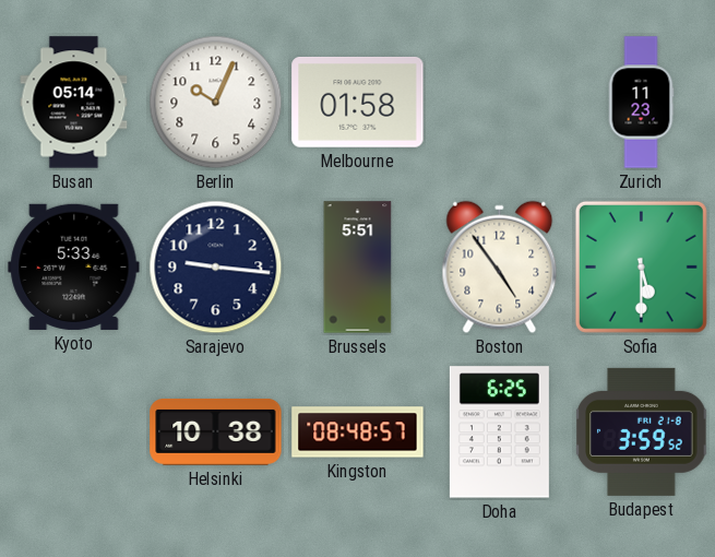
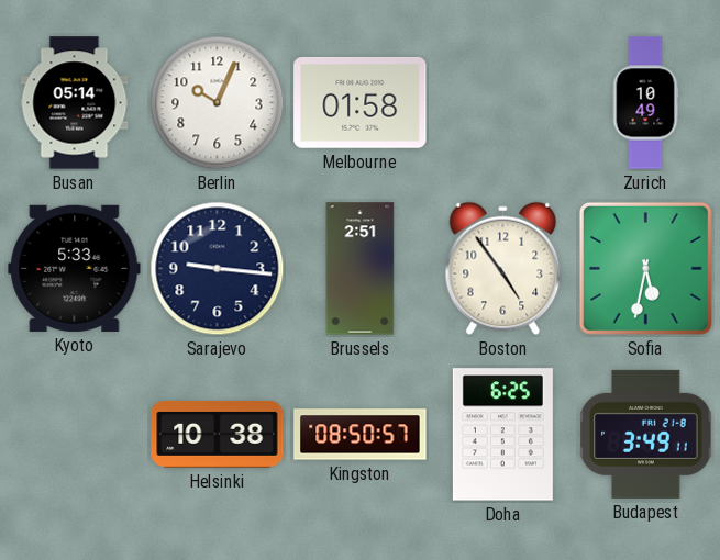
Zurich: 11:23 -> 10:49 (645, 103)
Brussels: 5:51 -> 2:51 (361, 269)
Sofia: 5:30 -> 5:32 (645, 268)
Kingston: 08:48 -> 08:50 (361, 435)
Budapest: 3:59 -> 3:49 (646, 434)
